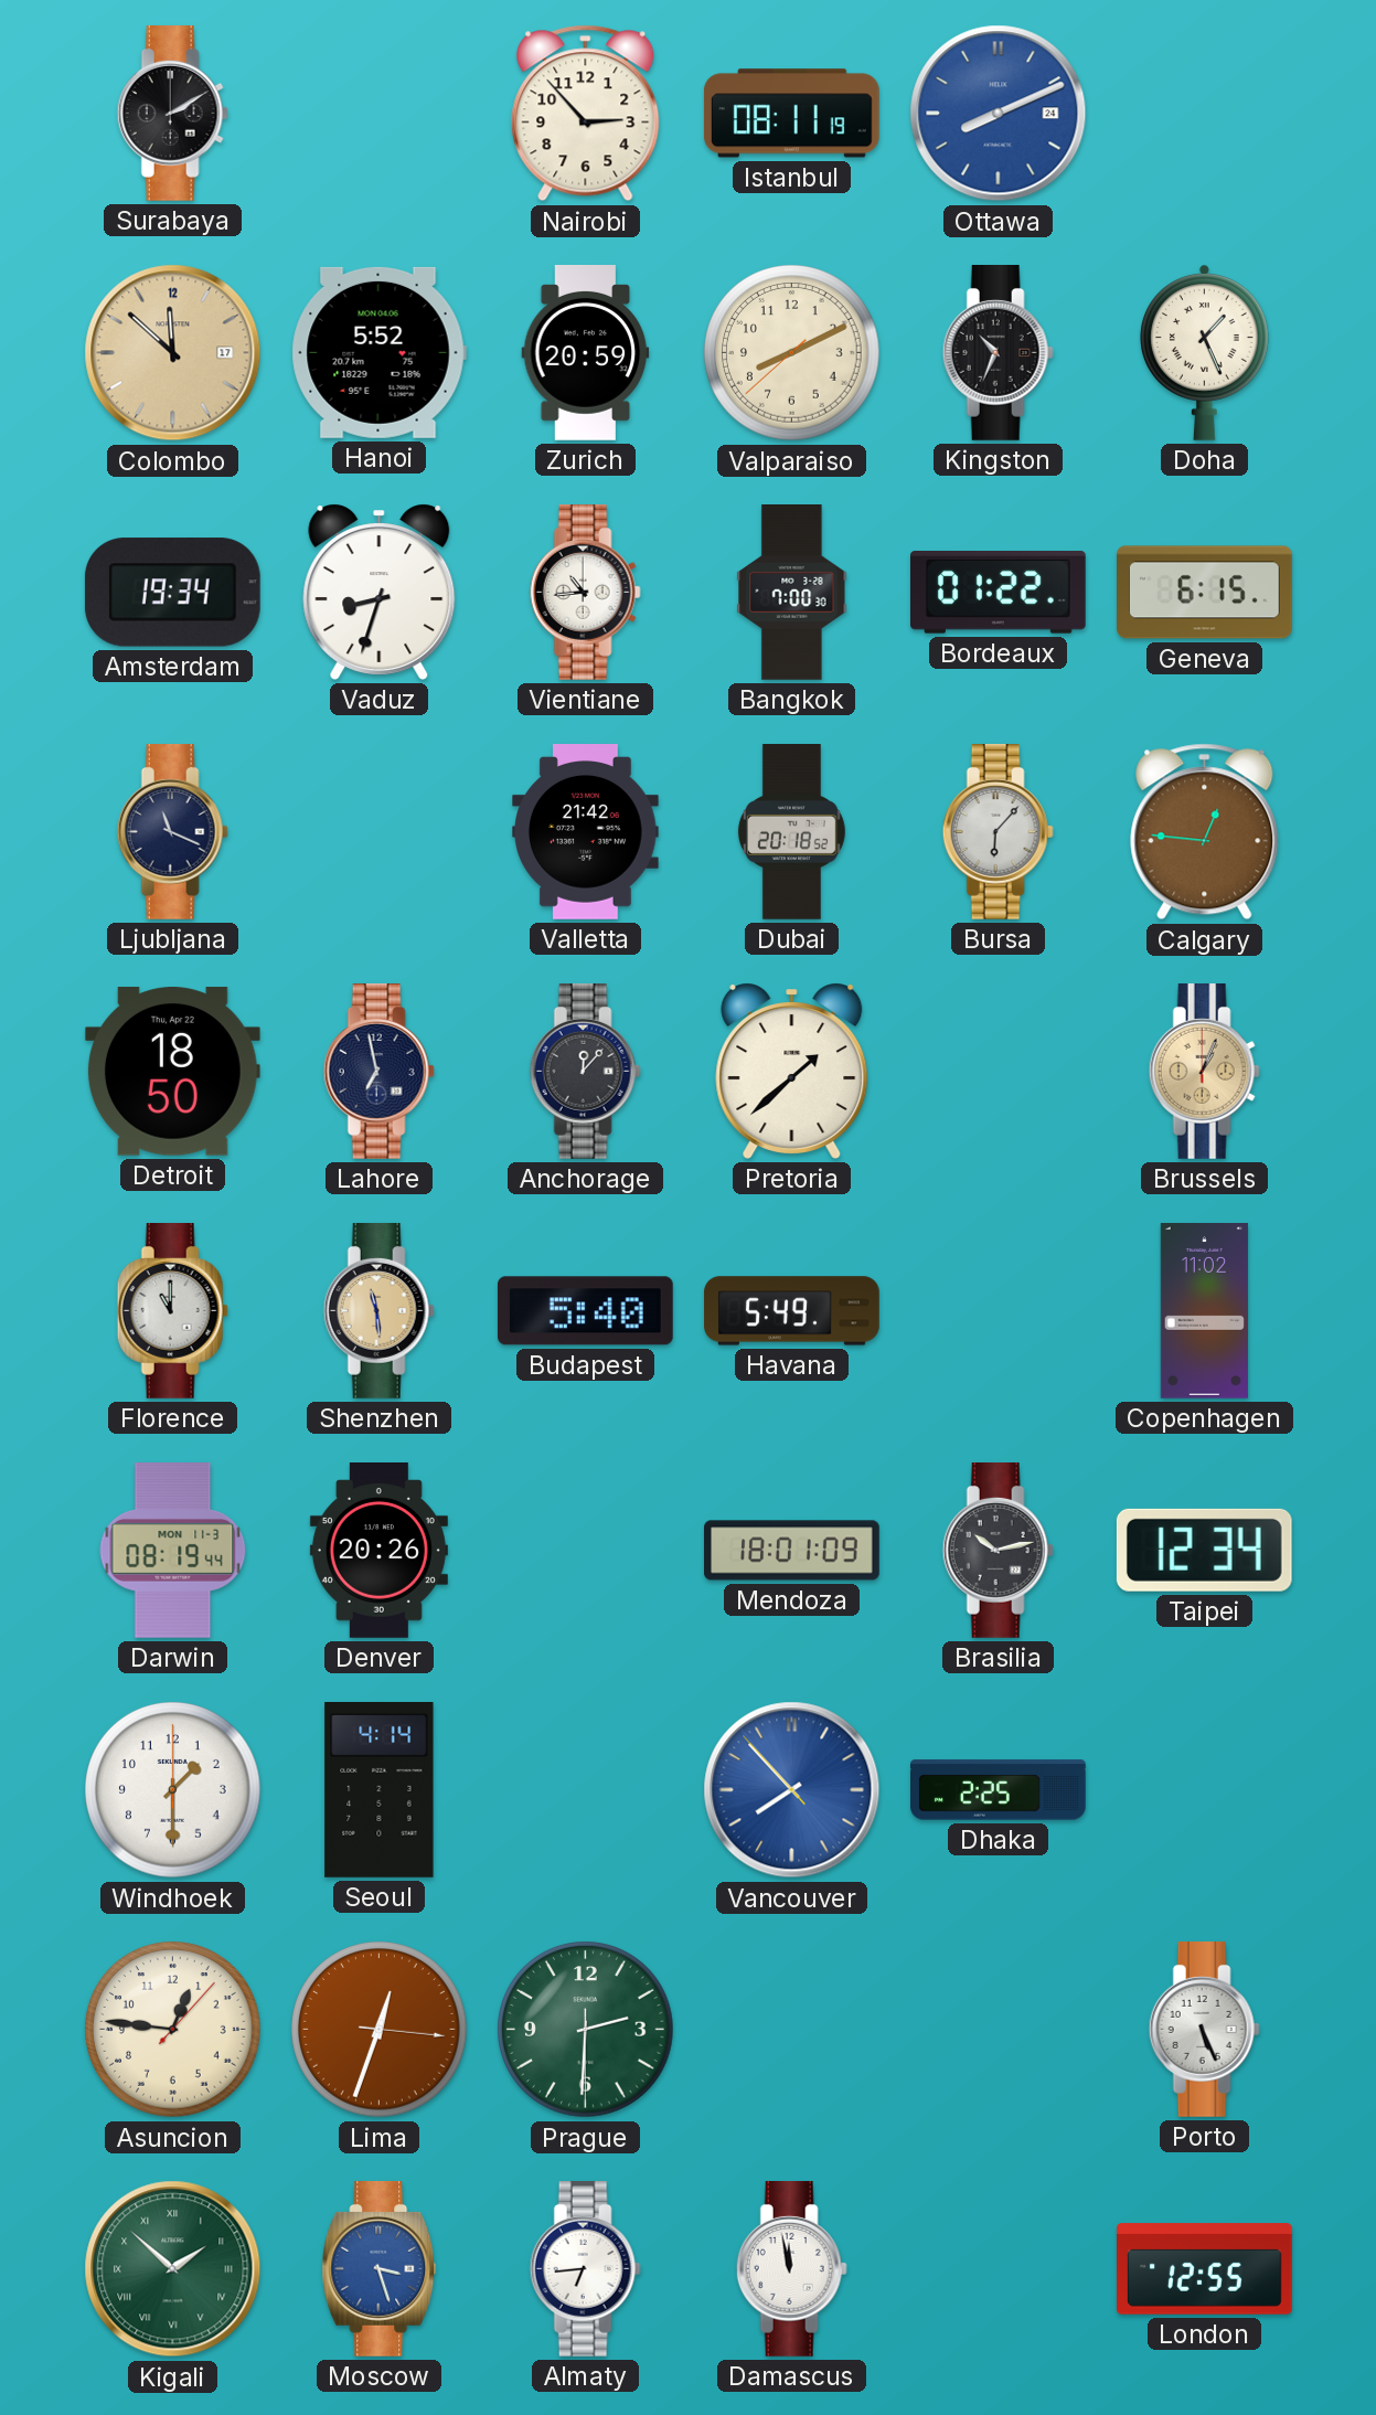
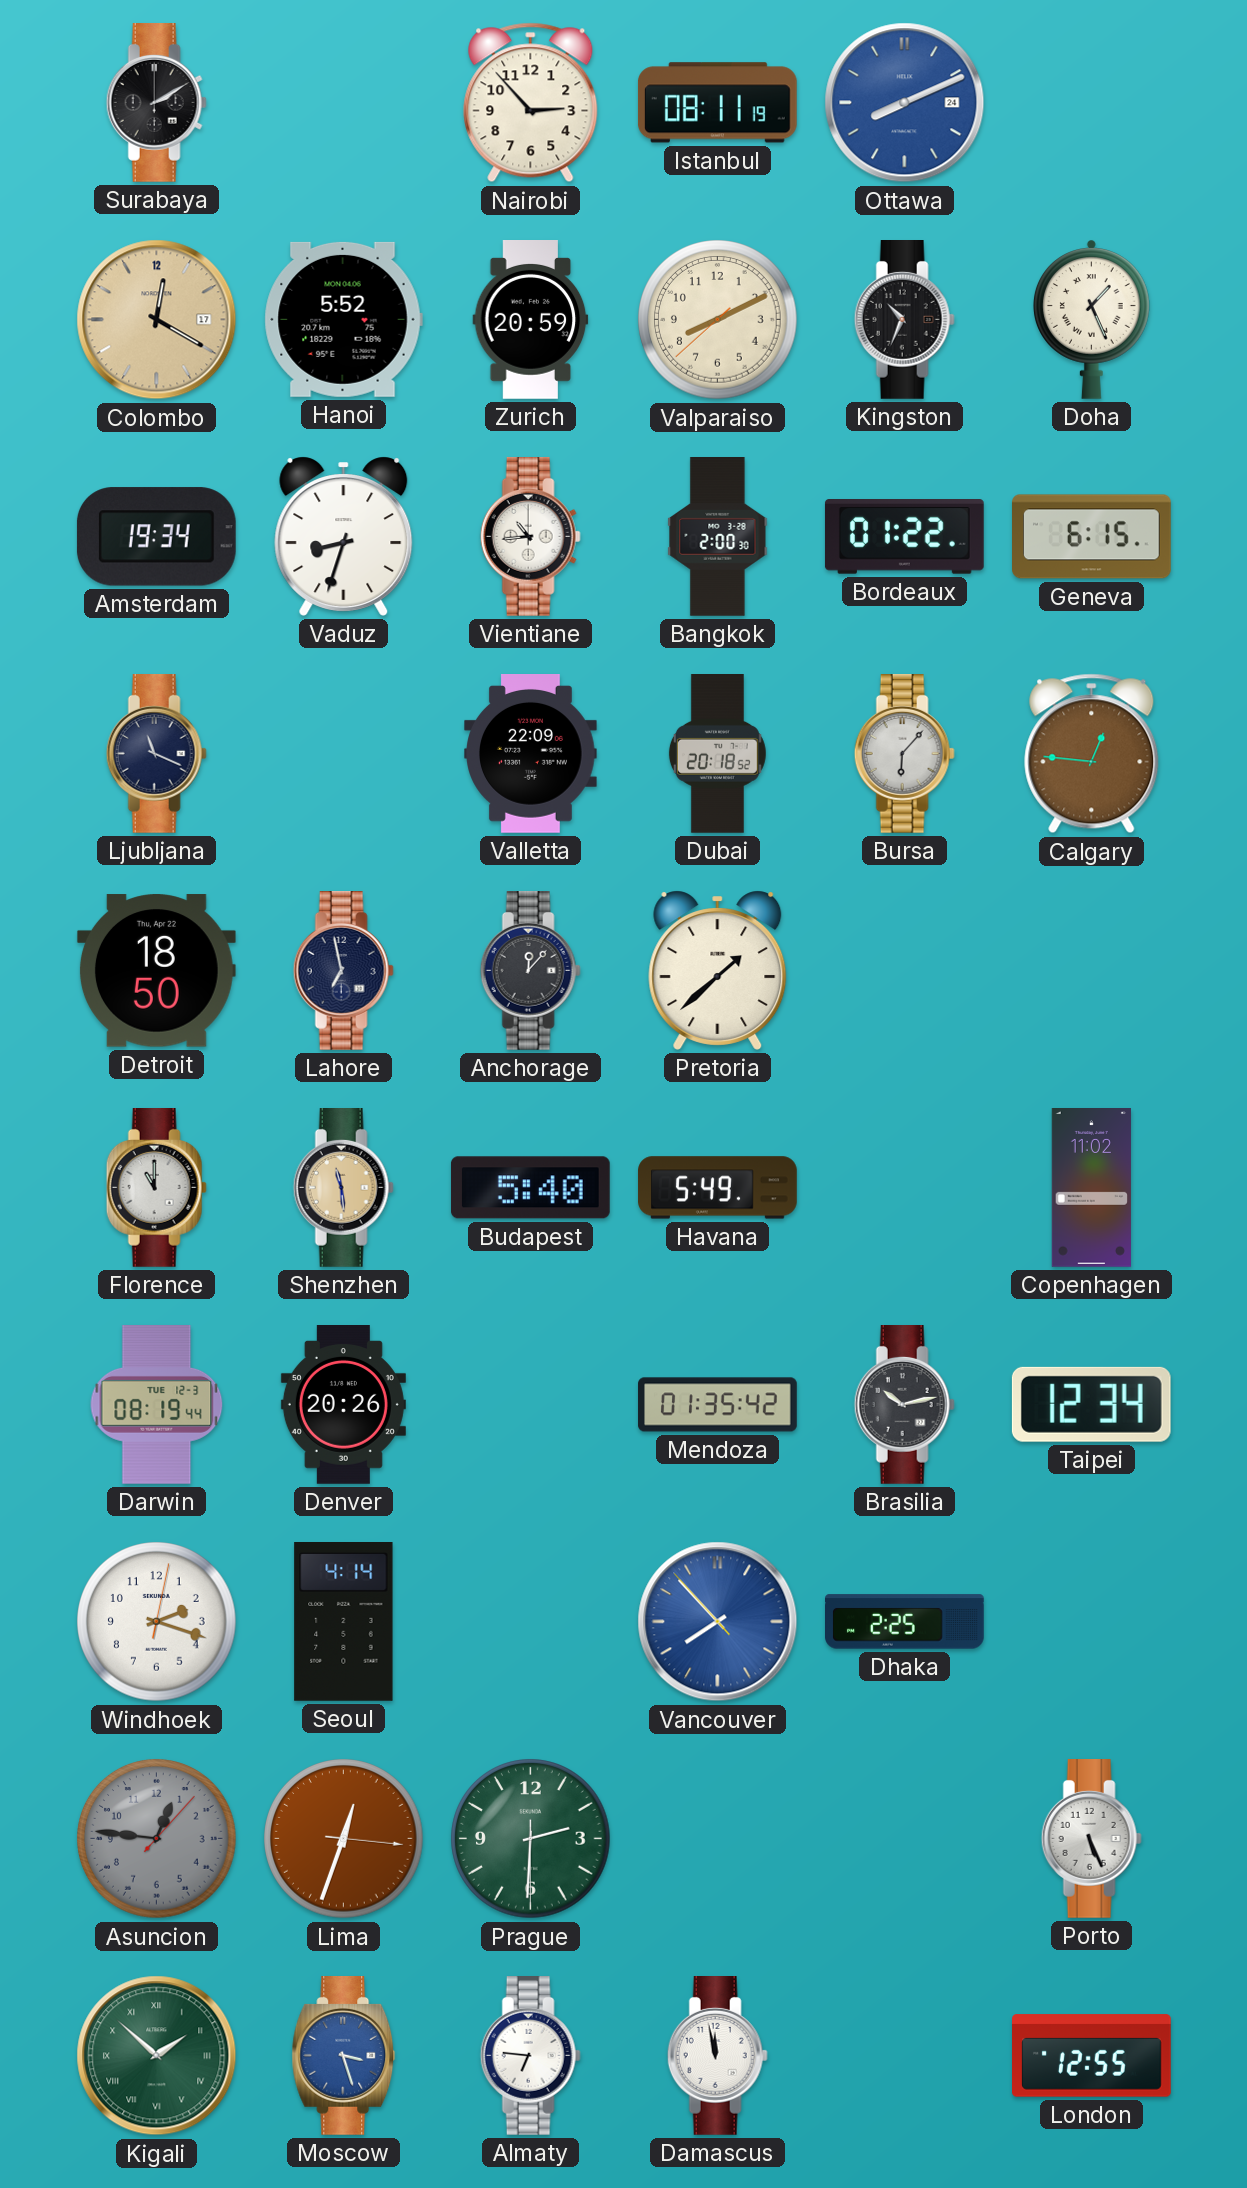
Colombo: 11:52 -> 12:20 (157, 320)
Bangkok: 7:00 -> 2:00 (718, 537)
Valletta: 21:42 -> 22:09 (531, 754)
Brussels: 1:04 -> none (1204, 1072)
Darwin date: MON 11-3 -> TUE 12-3 (157, 1405)
Mendoza: 18:01 -> 01:35 (718, 1405)
Windhoek: 1:30 -> 2:18 (157, 1622)
Asuncion dial: cream -> grey (157, 1839)
Almaty: 6:44 -> 6:46 (530, 2056)
